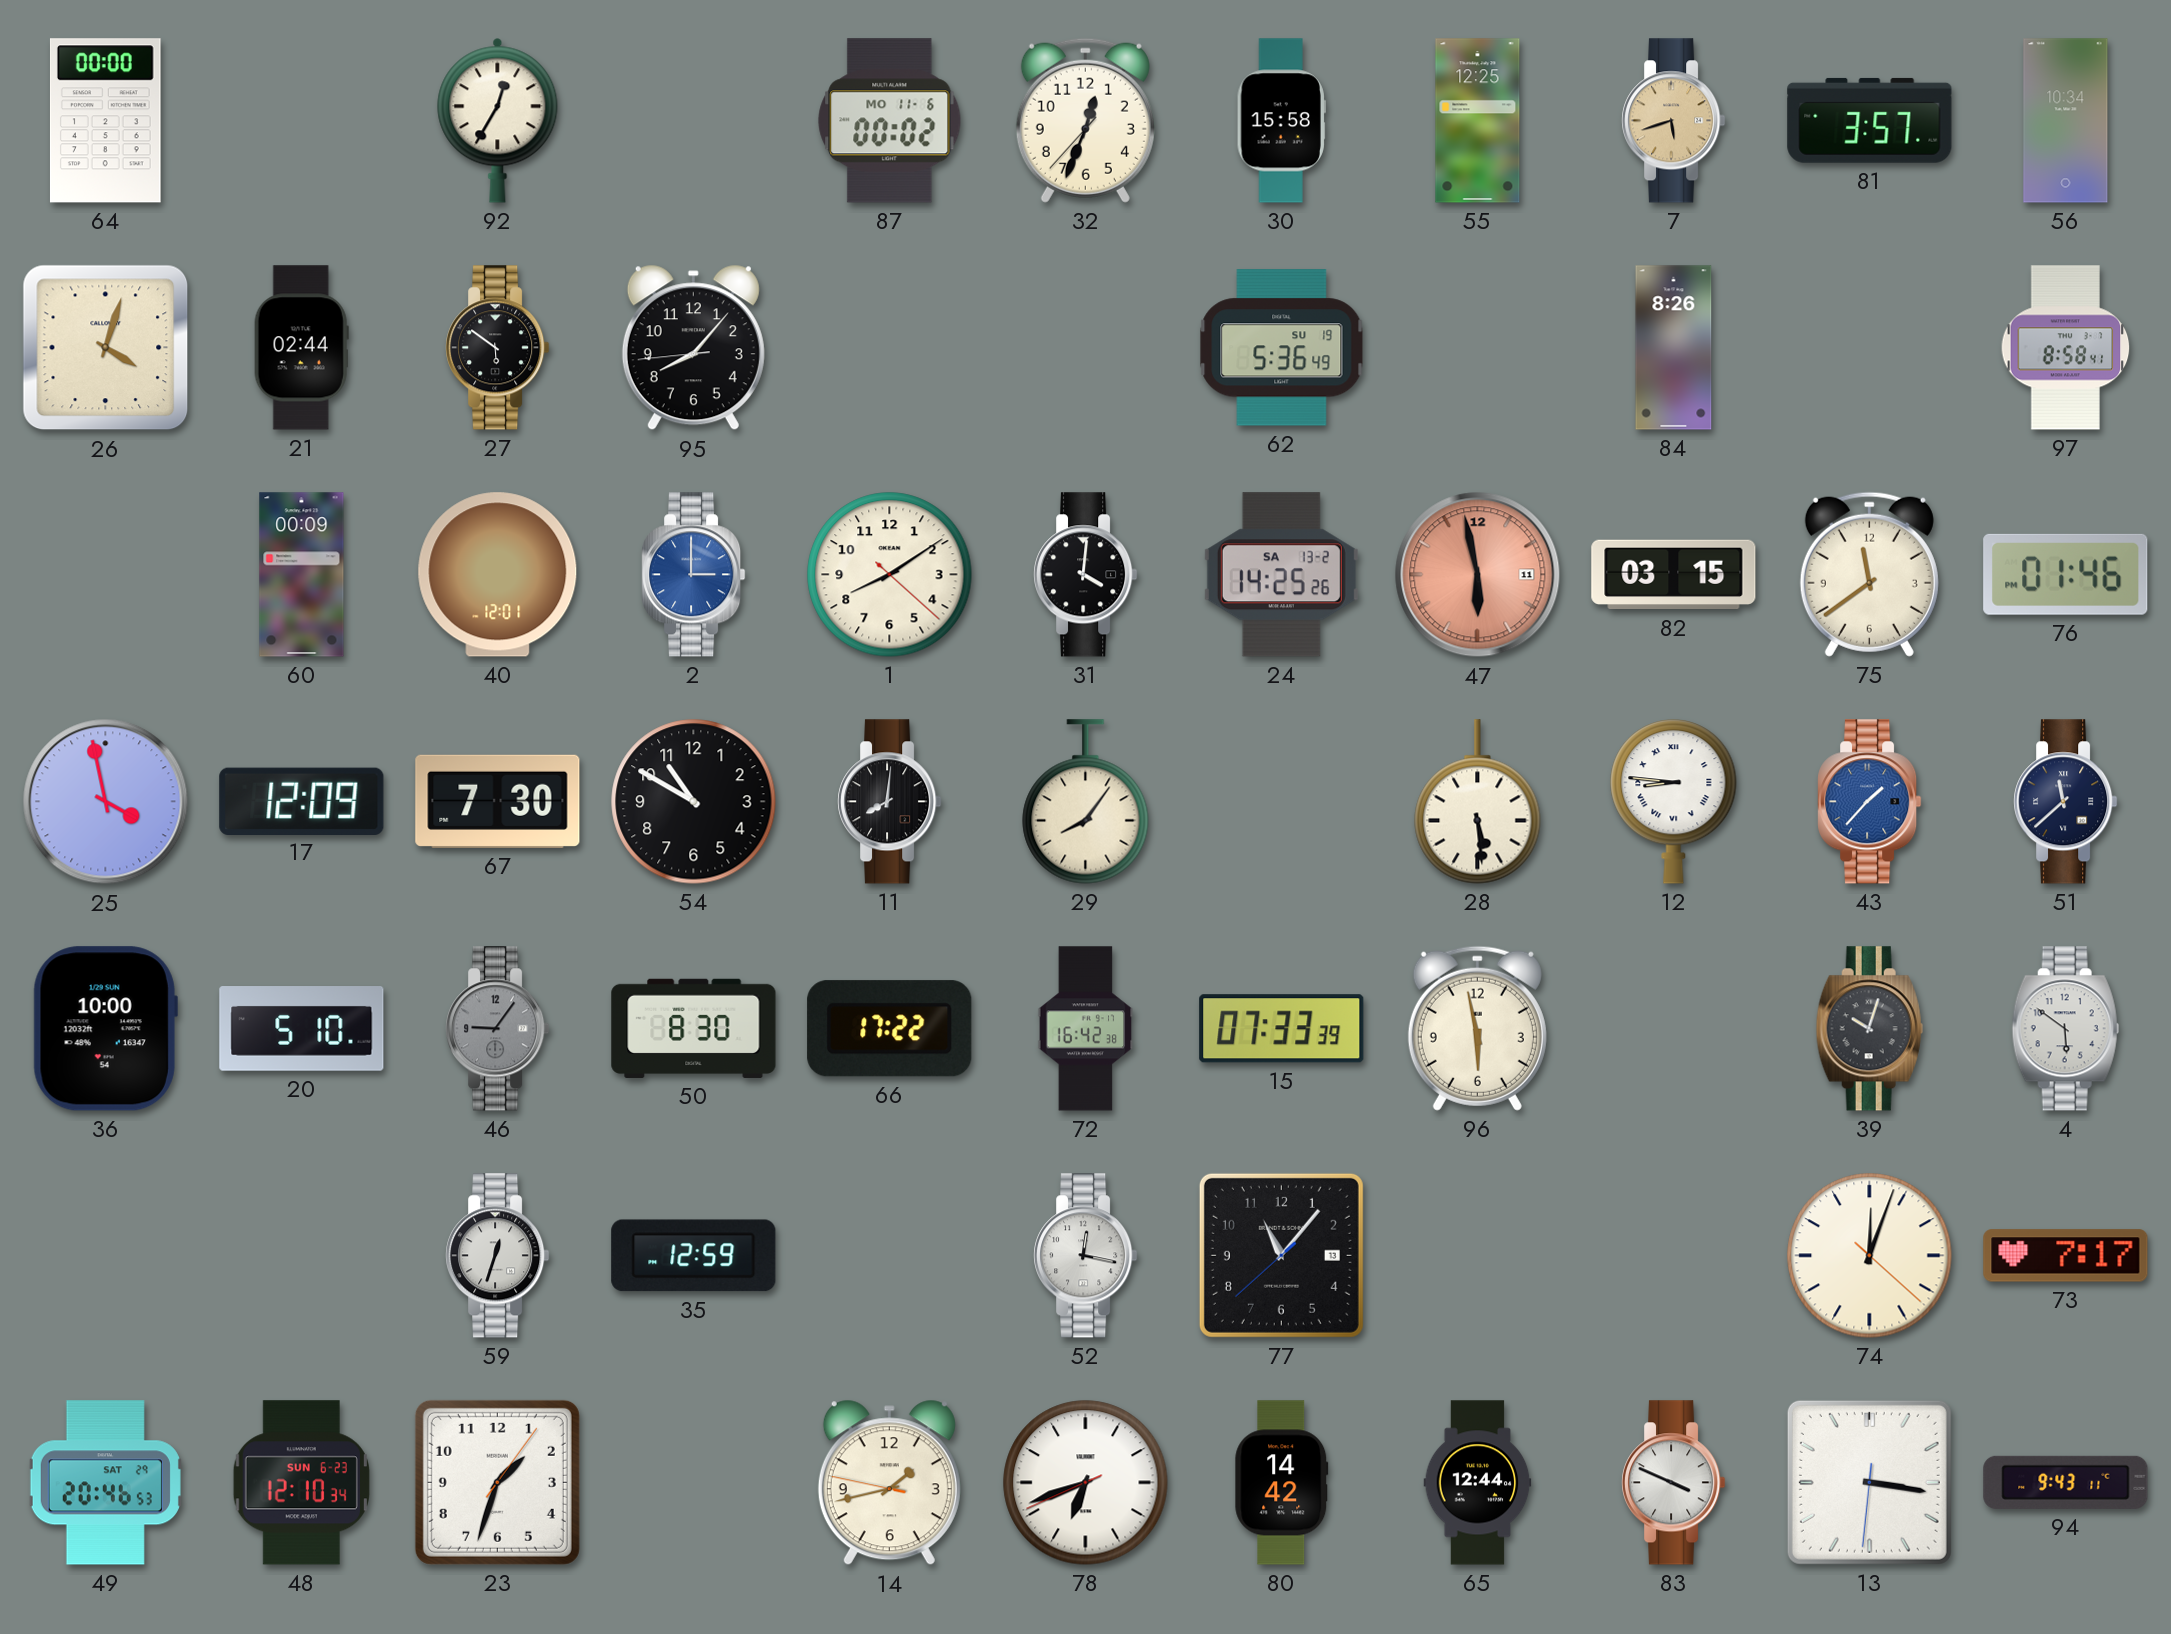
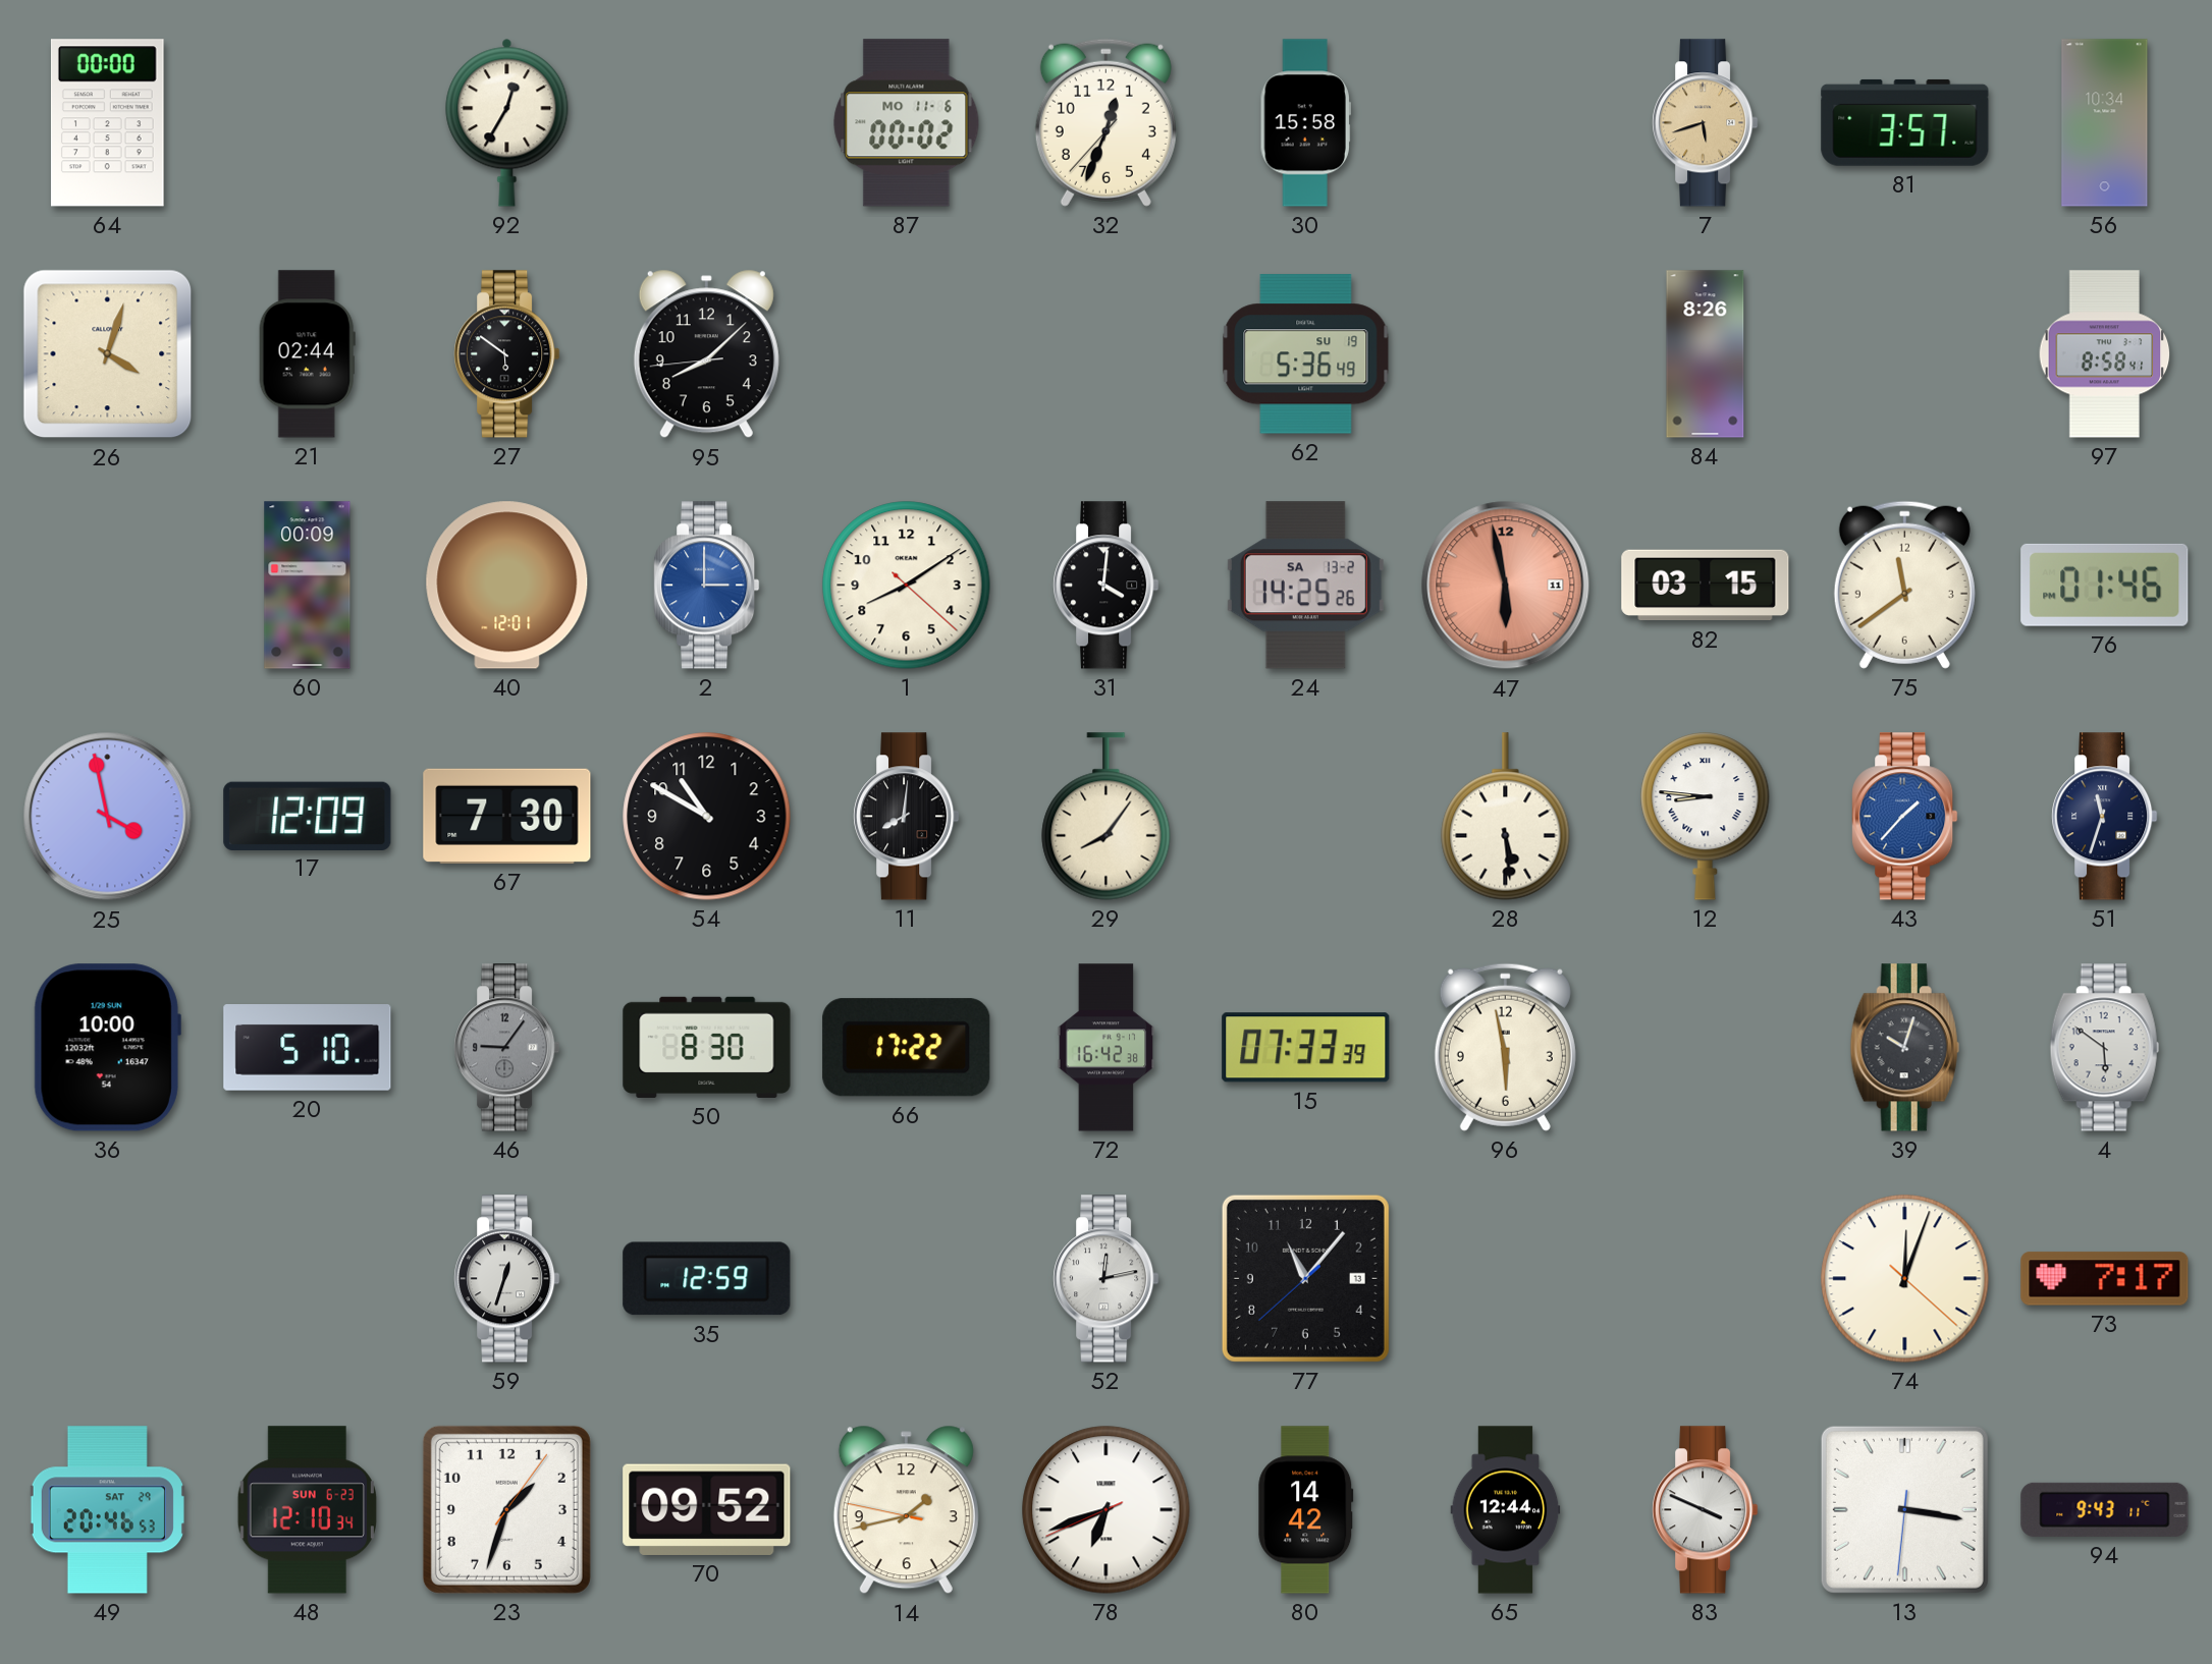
55: 12:25 -> none (1478, 121)
95: 8:06 -> 8:07 (706, 354)
51: 11:38 -> 11:33 (2105, 817)
52: 12:17 -> 12:13 (1107, 1279)
70: none -> 09:52 (707, 1509)
